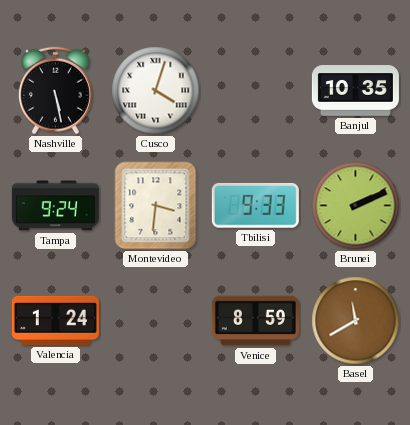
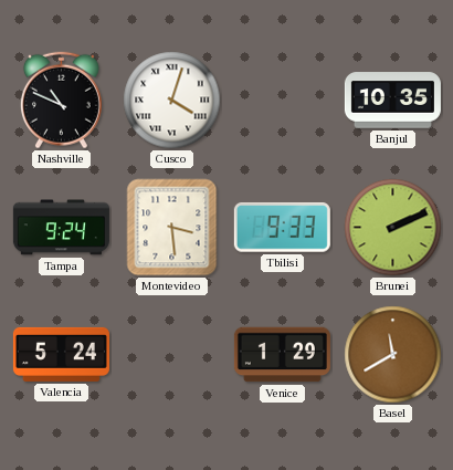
Nashville: 5:28 -> 10:49 (61, 101)
Montevideo: 3:31 -> 3:29 (172, 228)
Valencia: 1:24 -> 5:24 (61, 354)
Venice: 8:59 -> 1:29 (282, 355)
